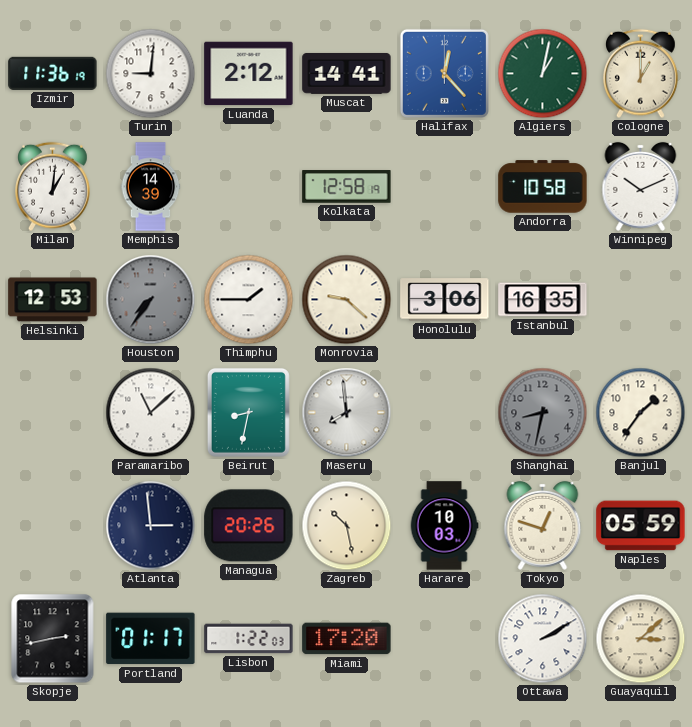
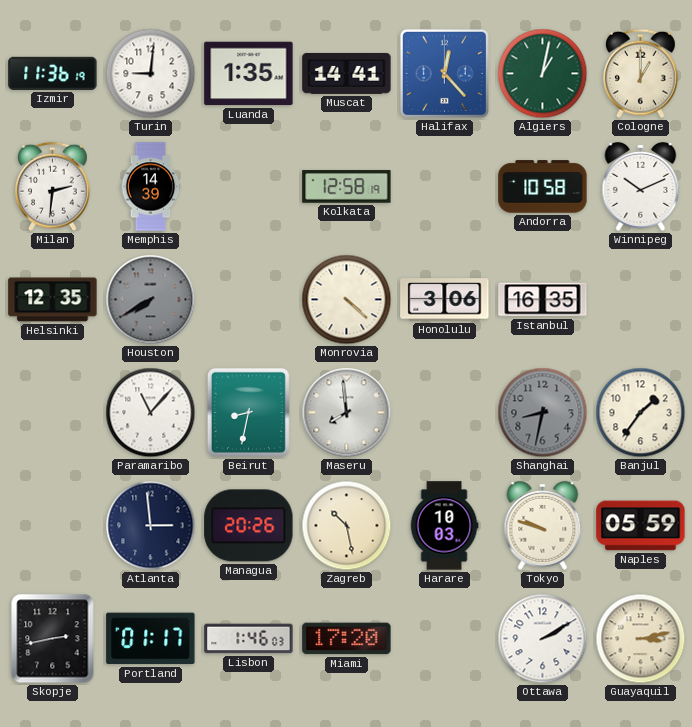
Luanda: 2:12 -> 1:35 (249, 74)
Milan: 1:01 -> 2:31 (53, 187)
Helsinki: 12:53 -> 12:35 (53, 300)
Houston: 7:36 -> 7:40 (151, 300)
Thimphu: 1:45 -> none (249, 300)
Monrovia: 9:22 -> 4:22 (347, 300)
Paramaribo: 11:08 -> 11:07 (151, 413)
Tokyo: 12:48 -> 9:48 (543, 525)
Lisbon: 1:22 -> 1:46 (249, 639)
Guayaquil: 3:08 -> 3:13 (641, 639)
